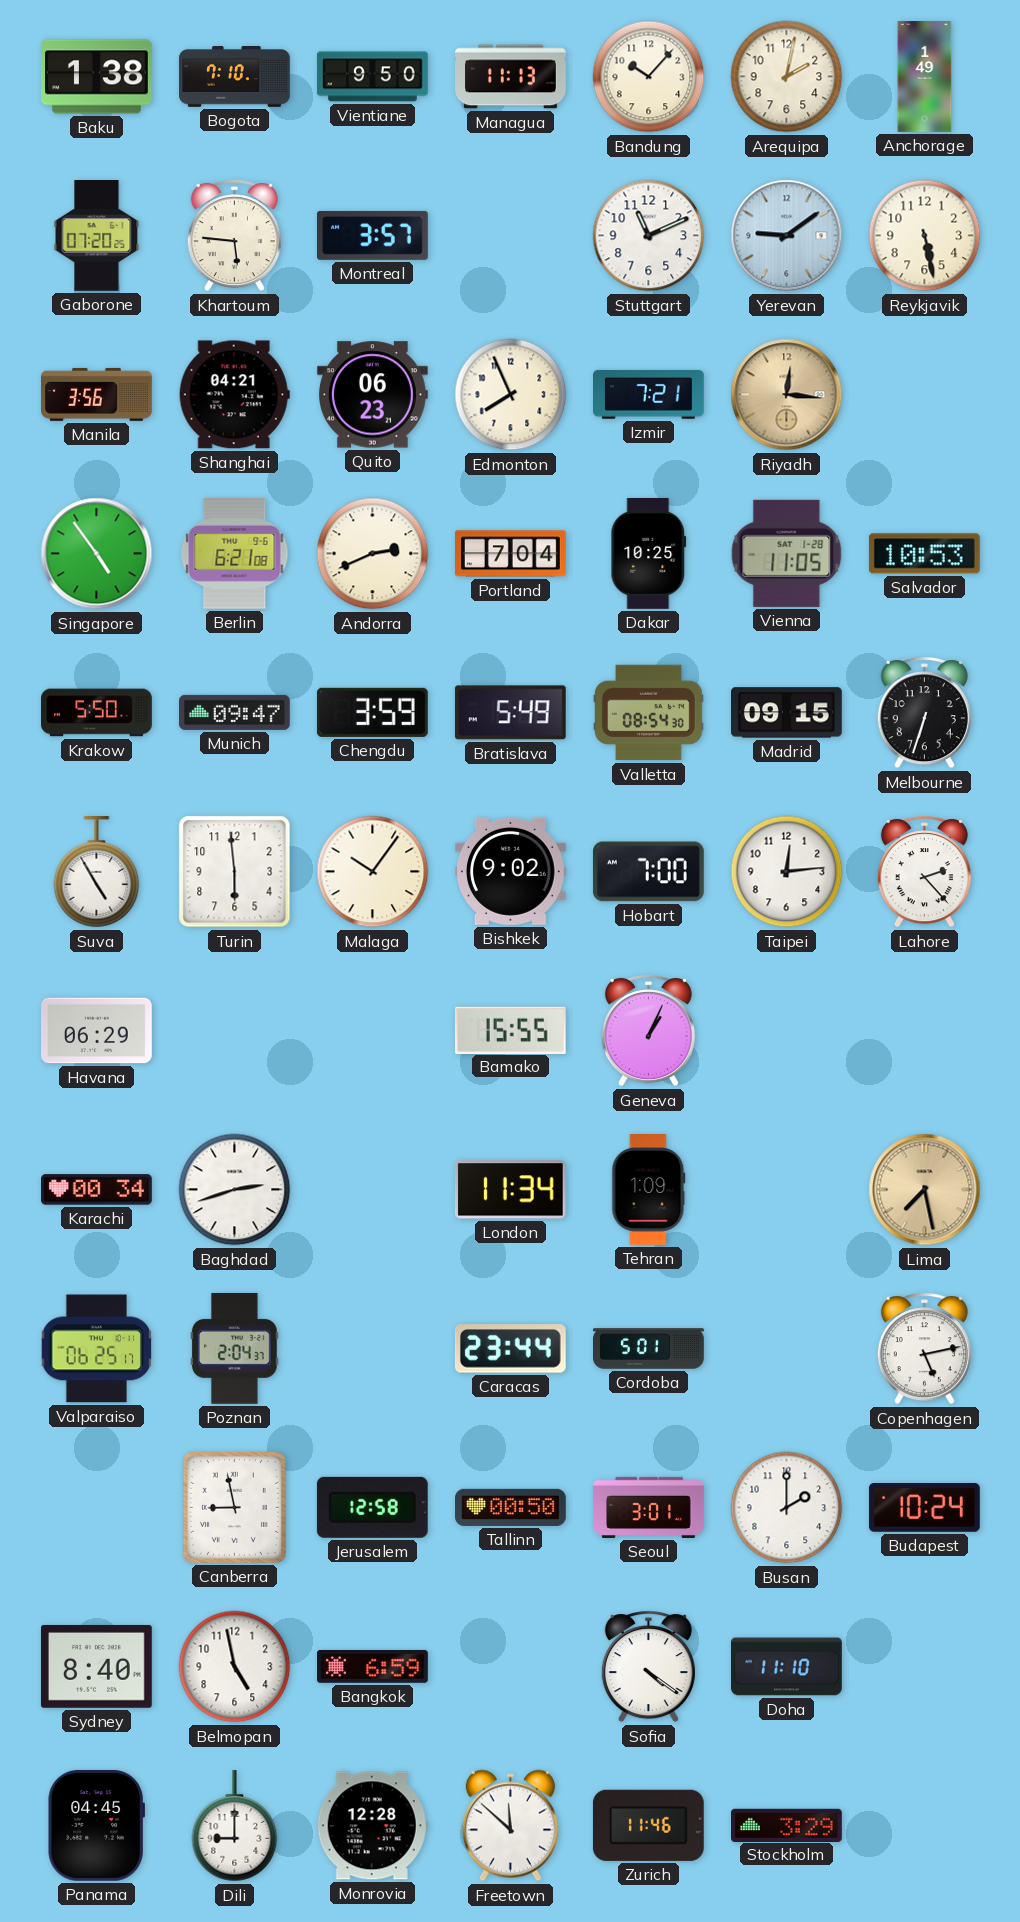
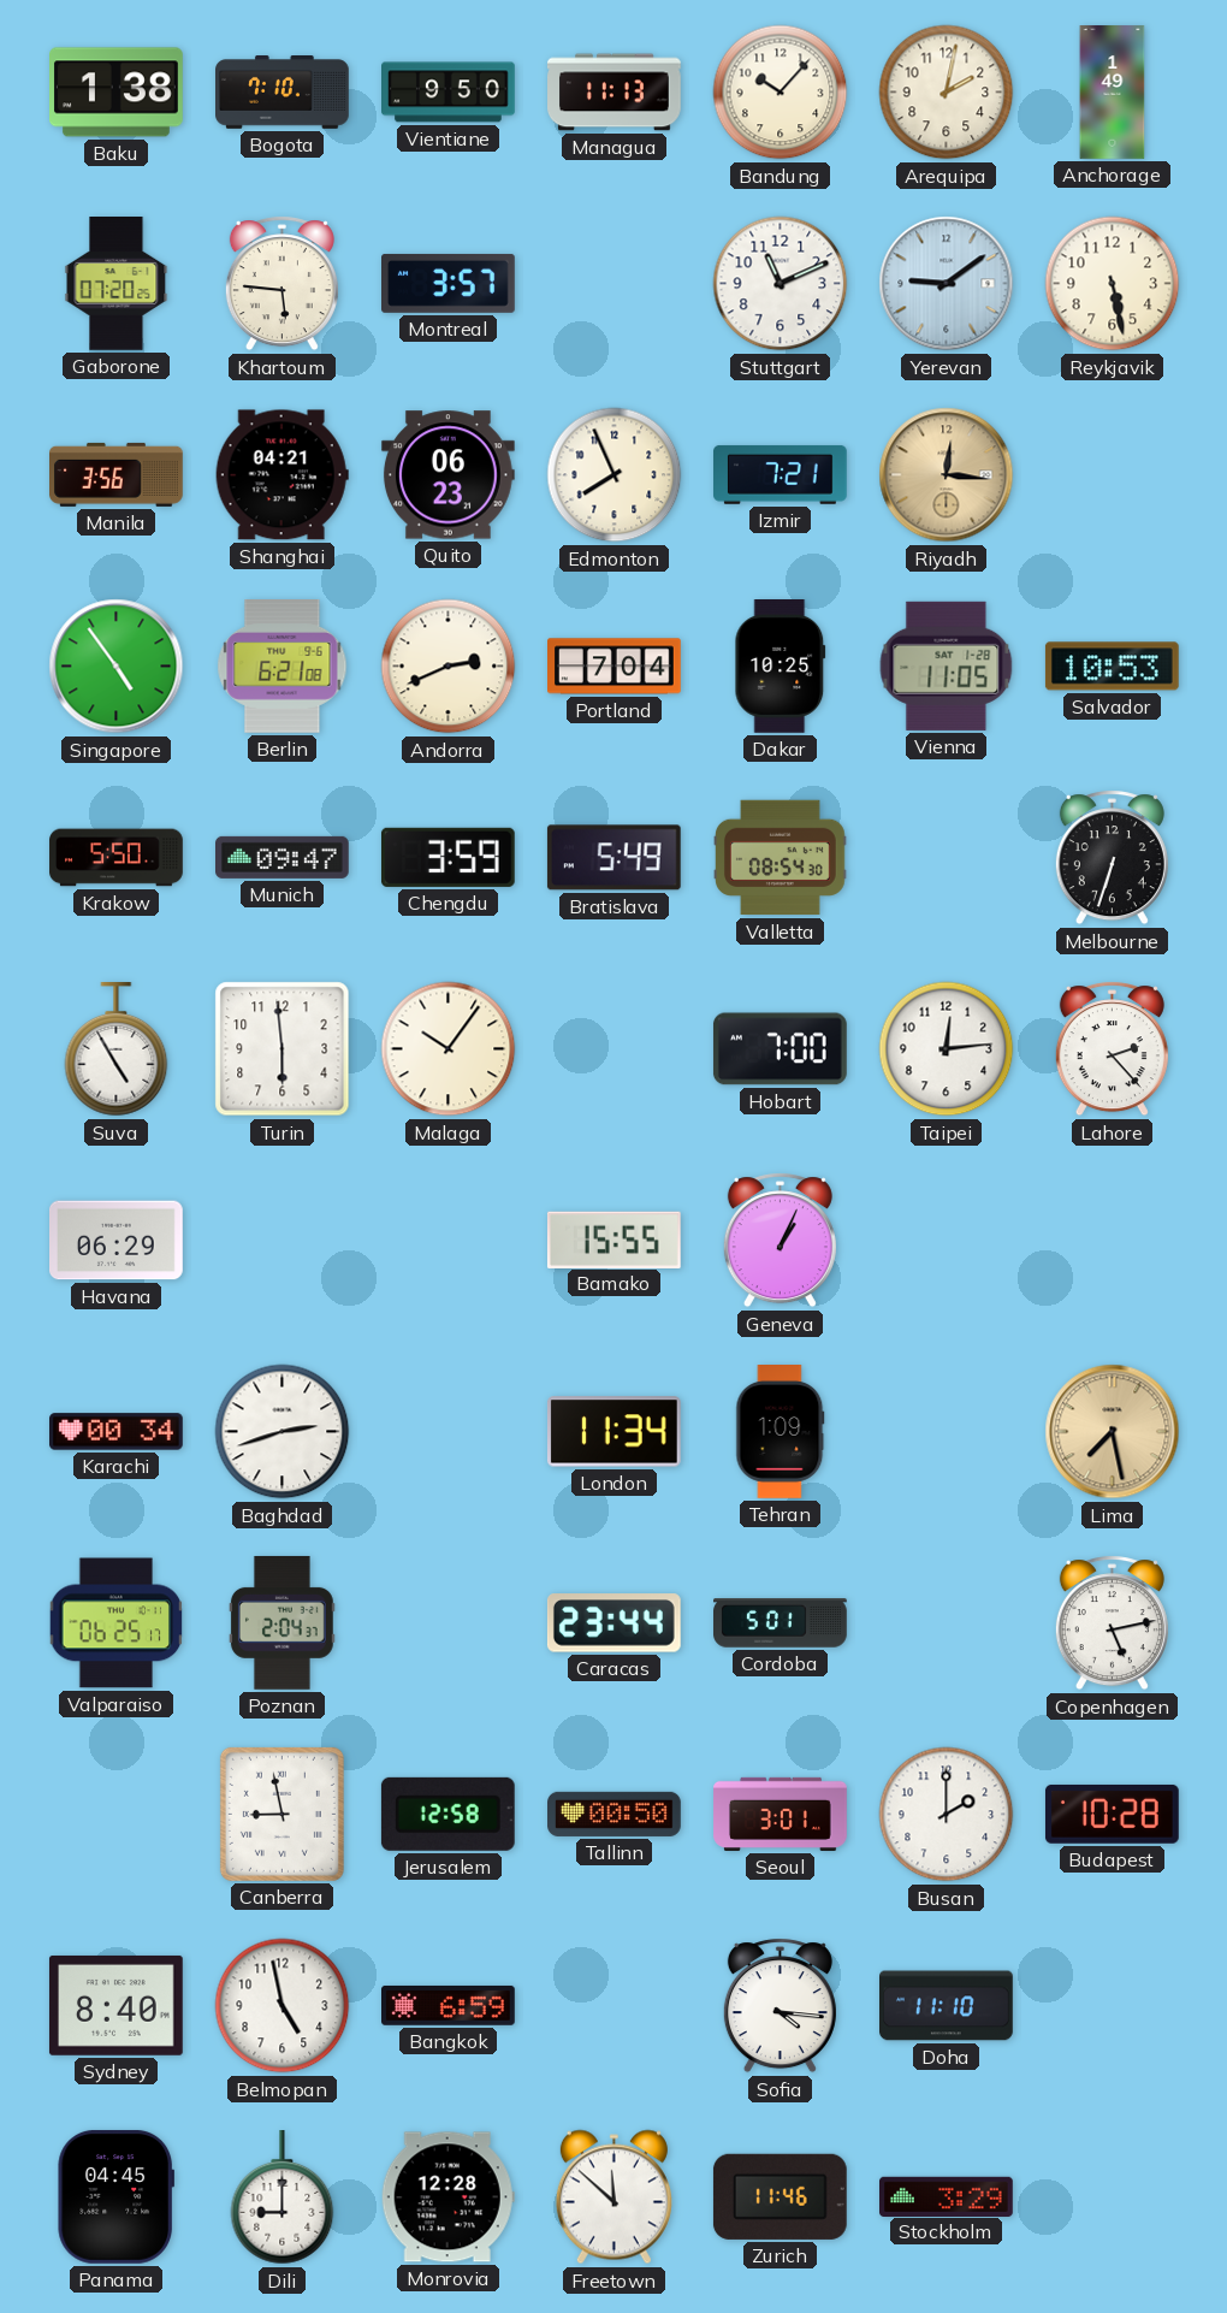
Madrid: 09:15 -> none (787, 713)
Bishkek: 9:02 -> none (511, 871)
Budapest: 10:24 -> 10:28 (1112, 1814)
Sofia: 4:21 -> 4:16 (780, 2006)
